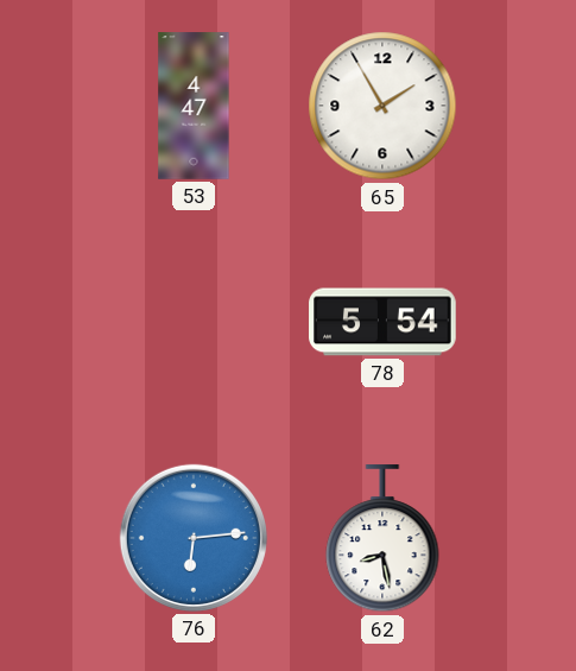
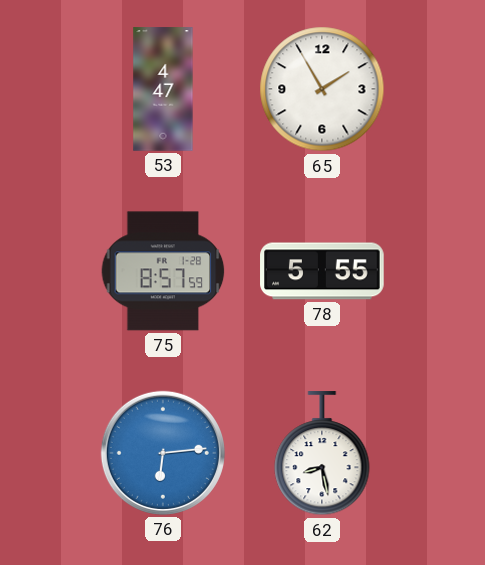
75: none -> 8:57 (163, 271)
78: 5:54 -> 5:55 (322, 271)
